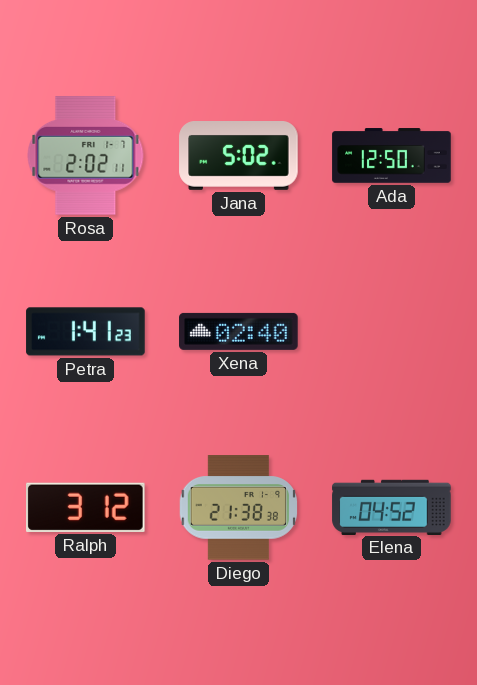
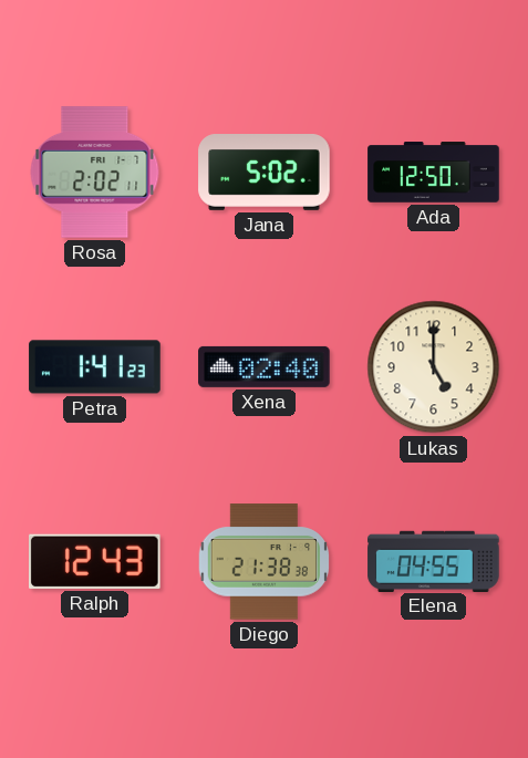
Lukas: none -> 5:00 (434, 367)
Ralph: 3:12 -> 12:43 (95, 561)
Elena: 04:52 -> 04:55 (434, 561)
